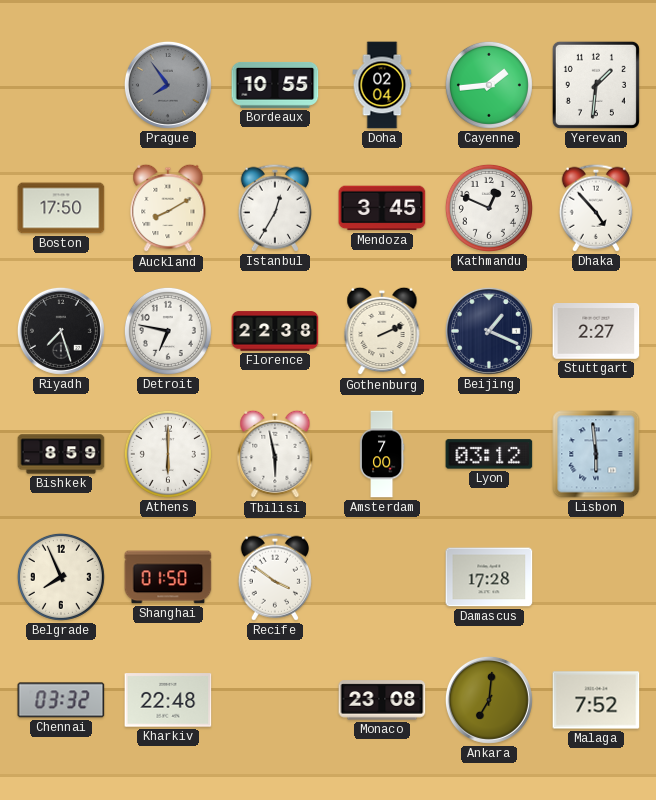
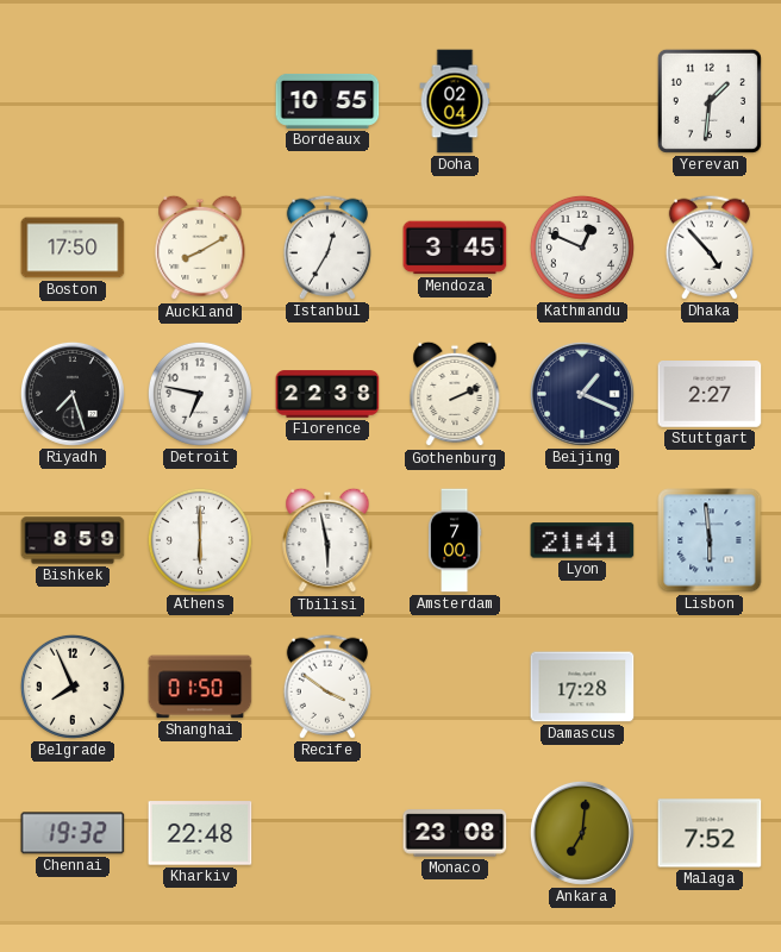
Prague: 7:54 -> none (168, 85)
Cayenne: 1:44 -> none (489, 85)
Lyon: 03:12 -> 21:41 (582, 540)
Chennai: 03:32 -> 19:32 (73, 833)
